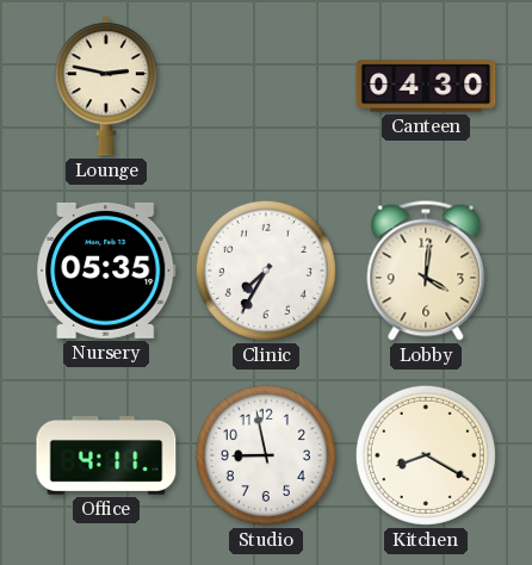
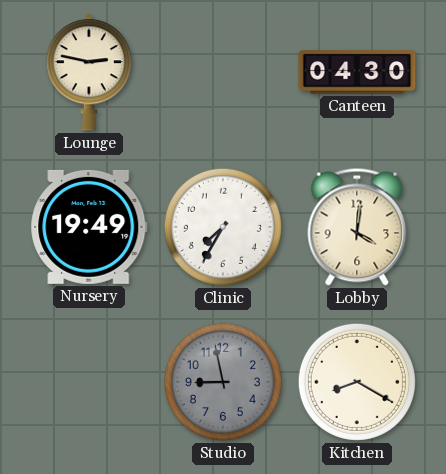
Nursery: 05:35 -> 19:49 (89, 227)
Office: 4:11 -> none (106, 457)
Studio dial: white -> grey (223, 382)
